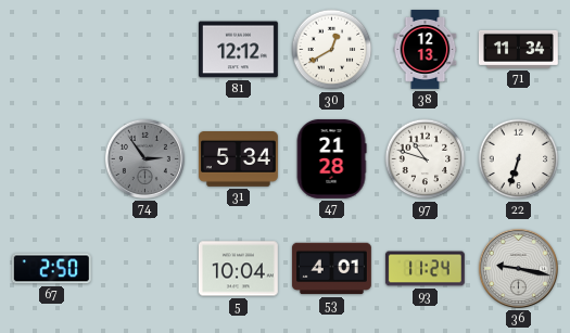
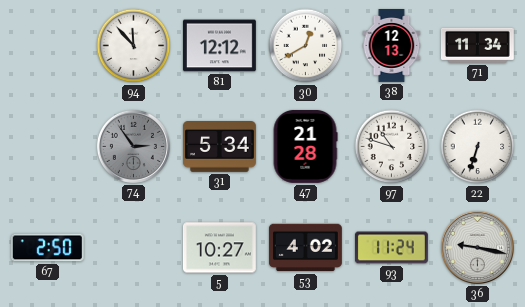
94: none -> 11:53 (134, 46)
5: 10:04 -> 10:27 (219, 248)
53: 4:01 -> 4:02 (305, 248)
